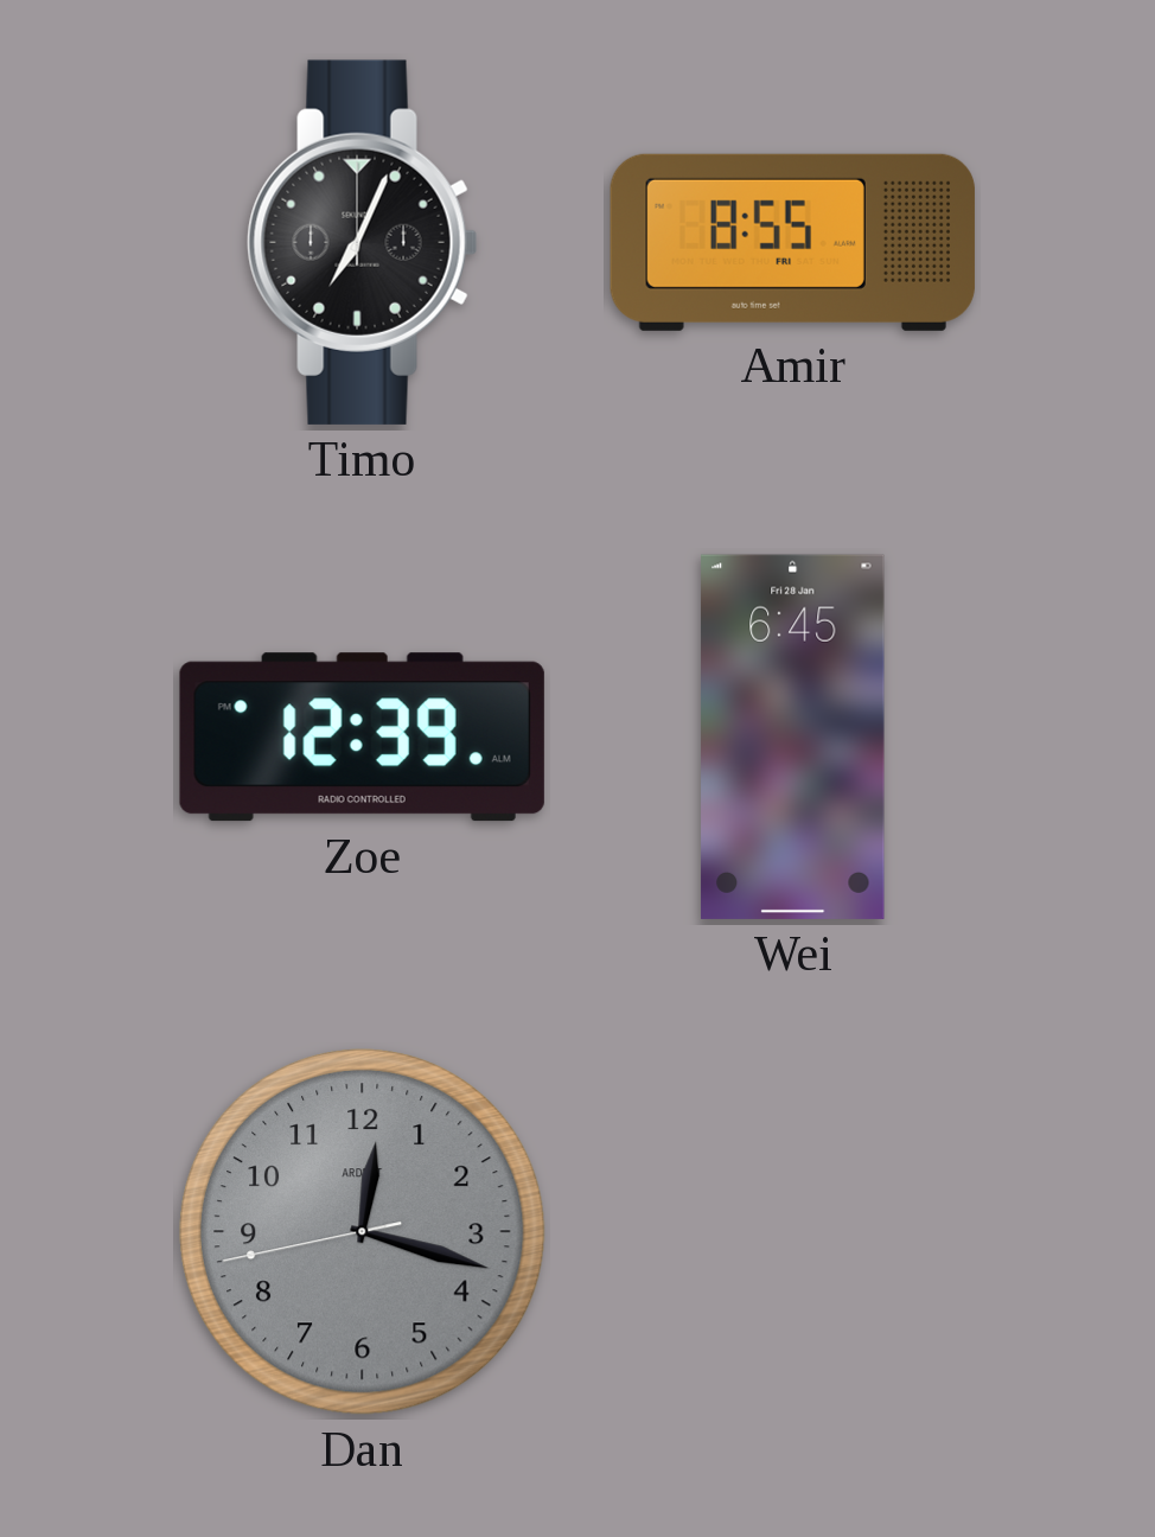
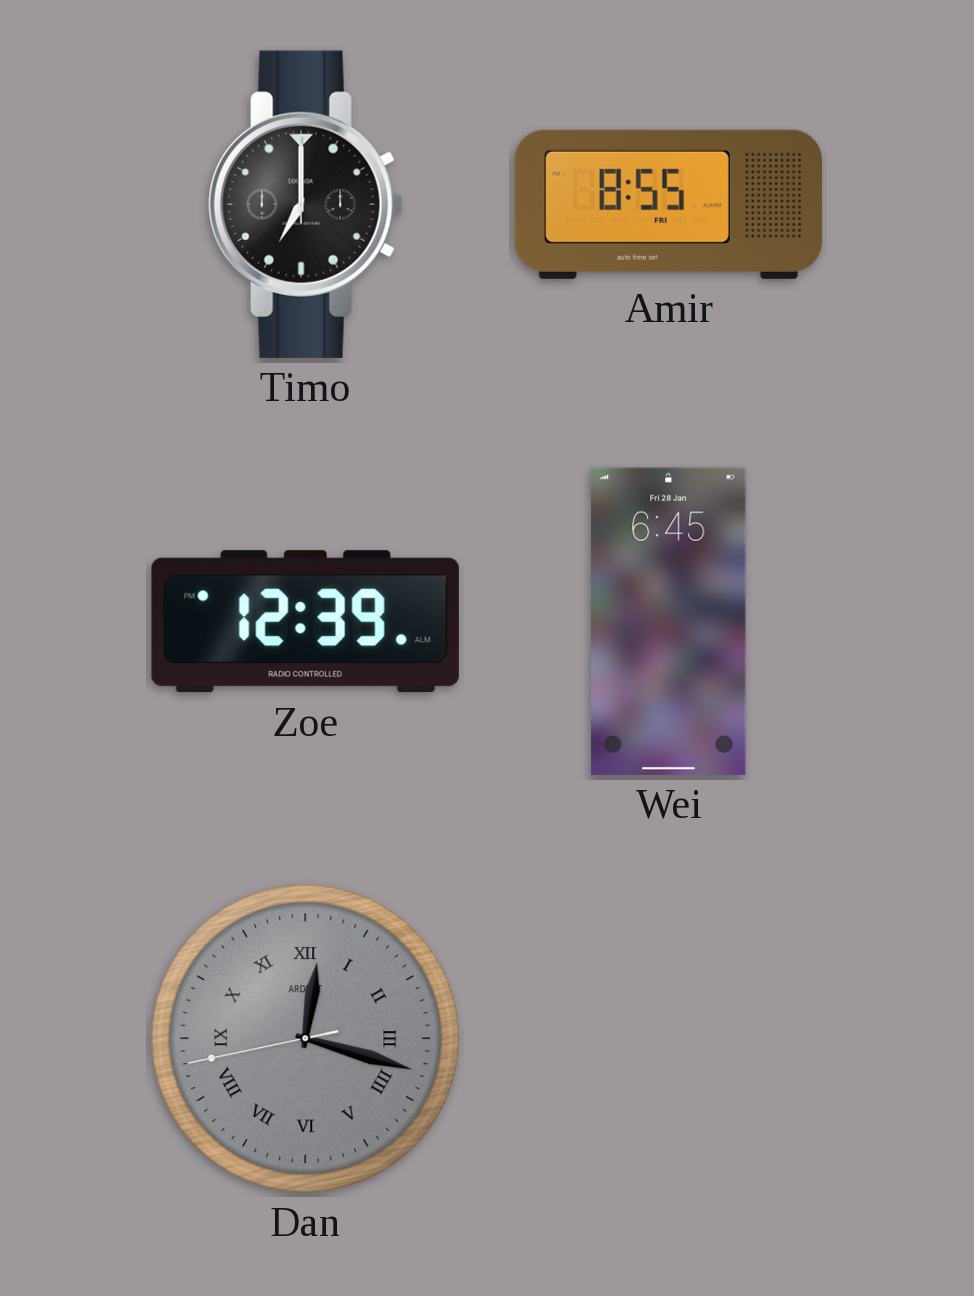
Timo: 7:04 -> 7:00 (306, 204)
Dan numerals: Arabic -> Roman (305, 1038)
